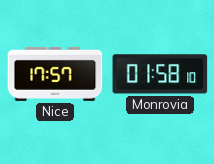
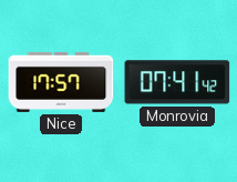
Monrovia: 01:58 -> 07:41 (177, 82)
